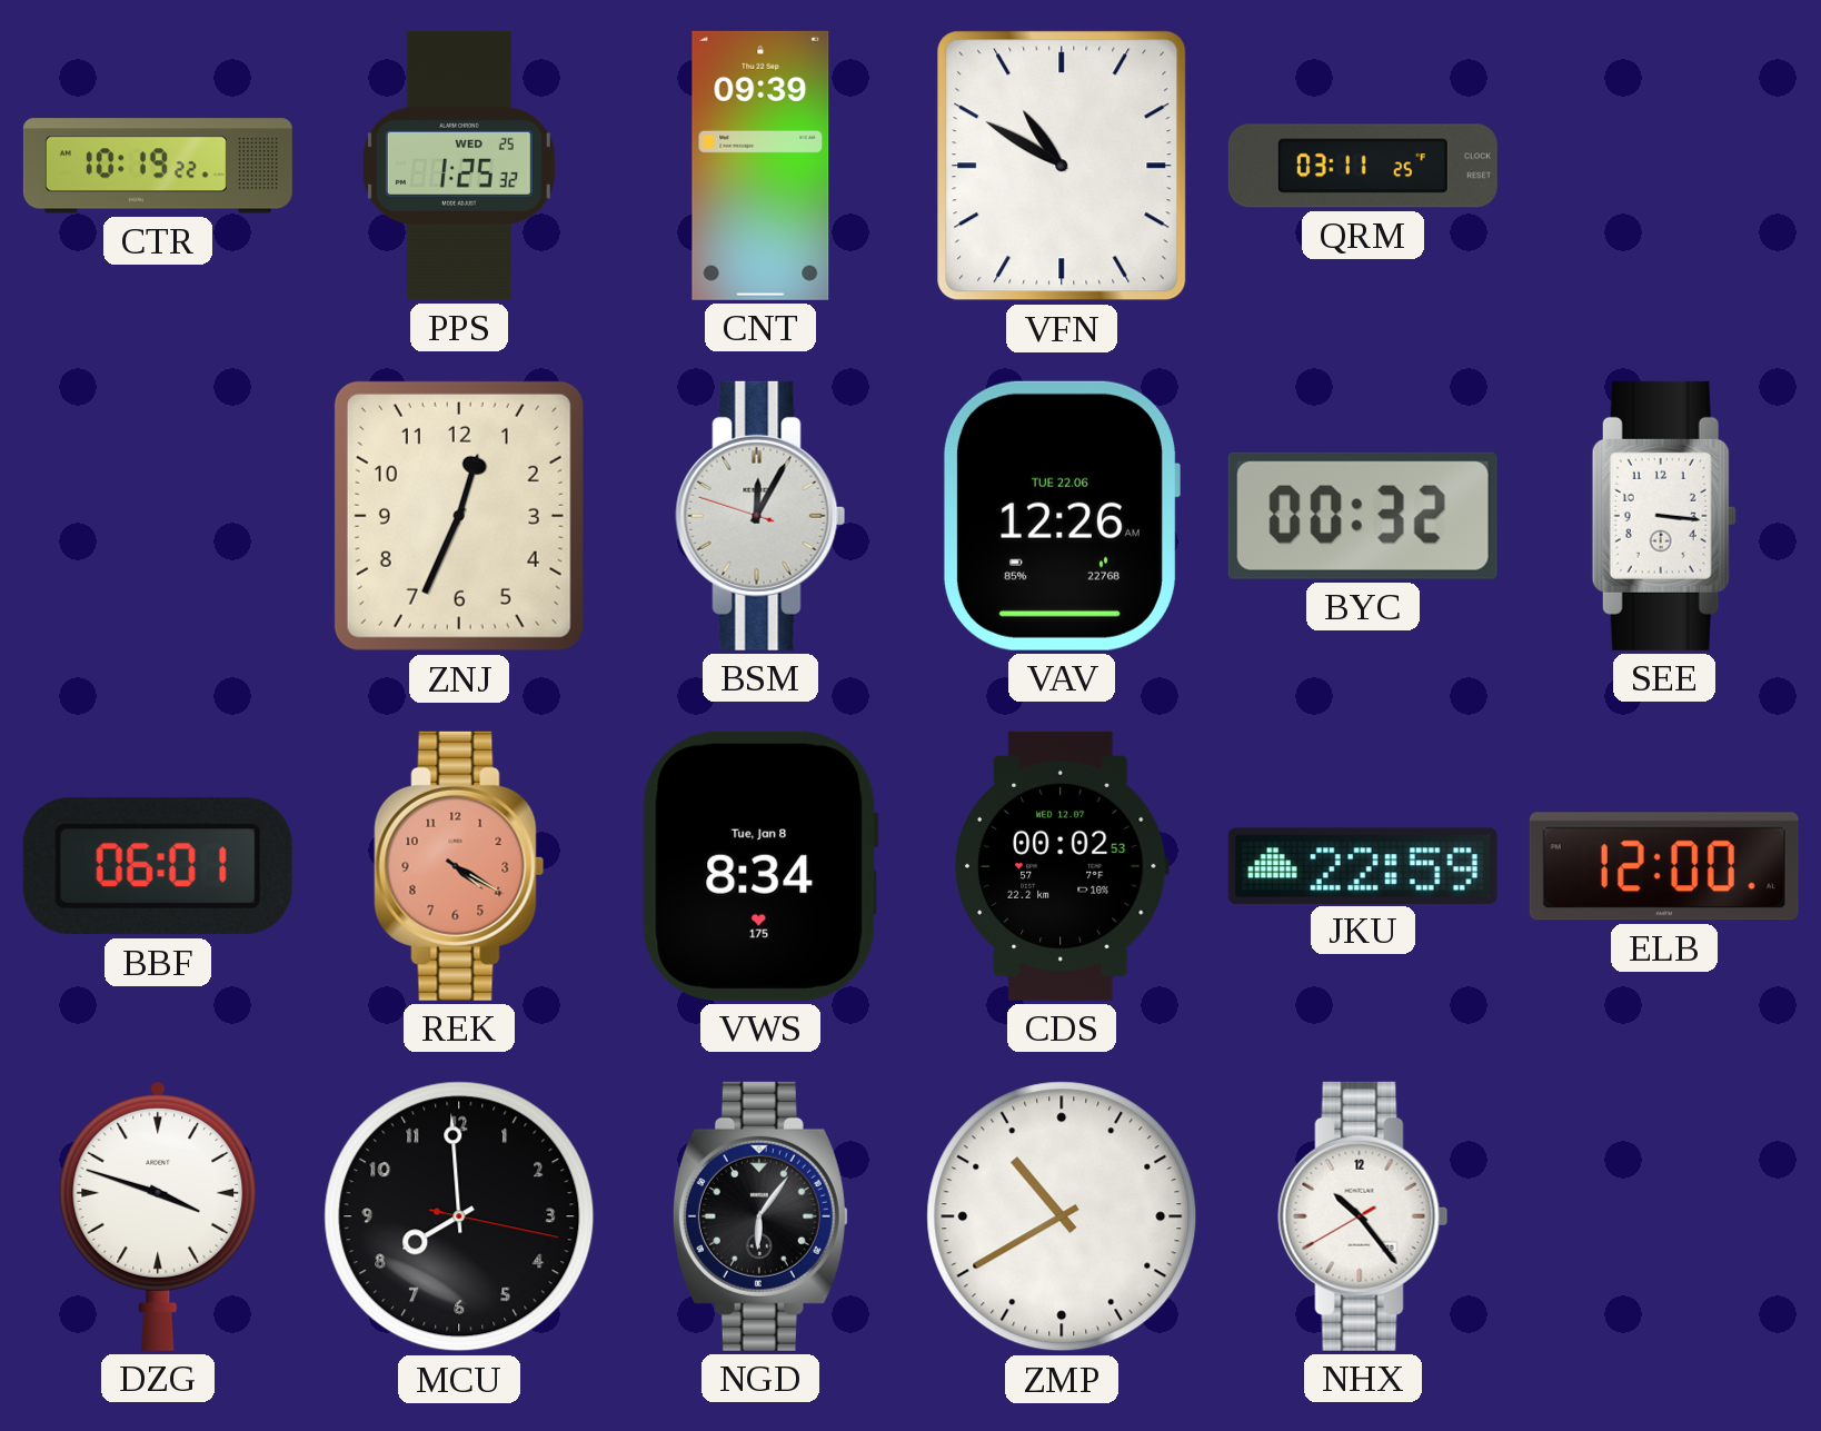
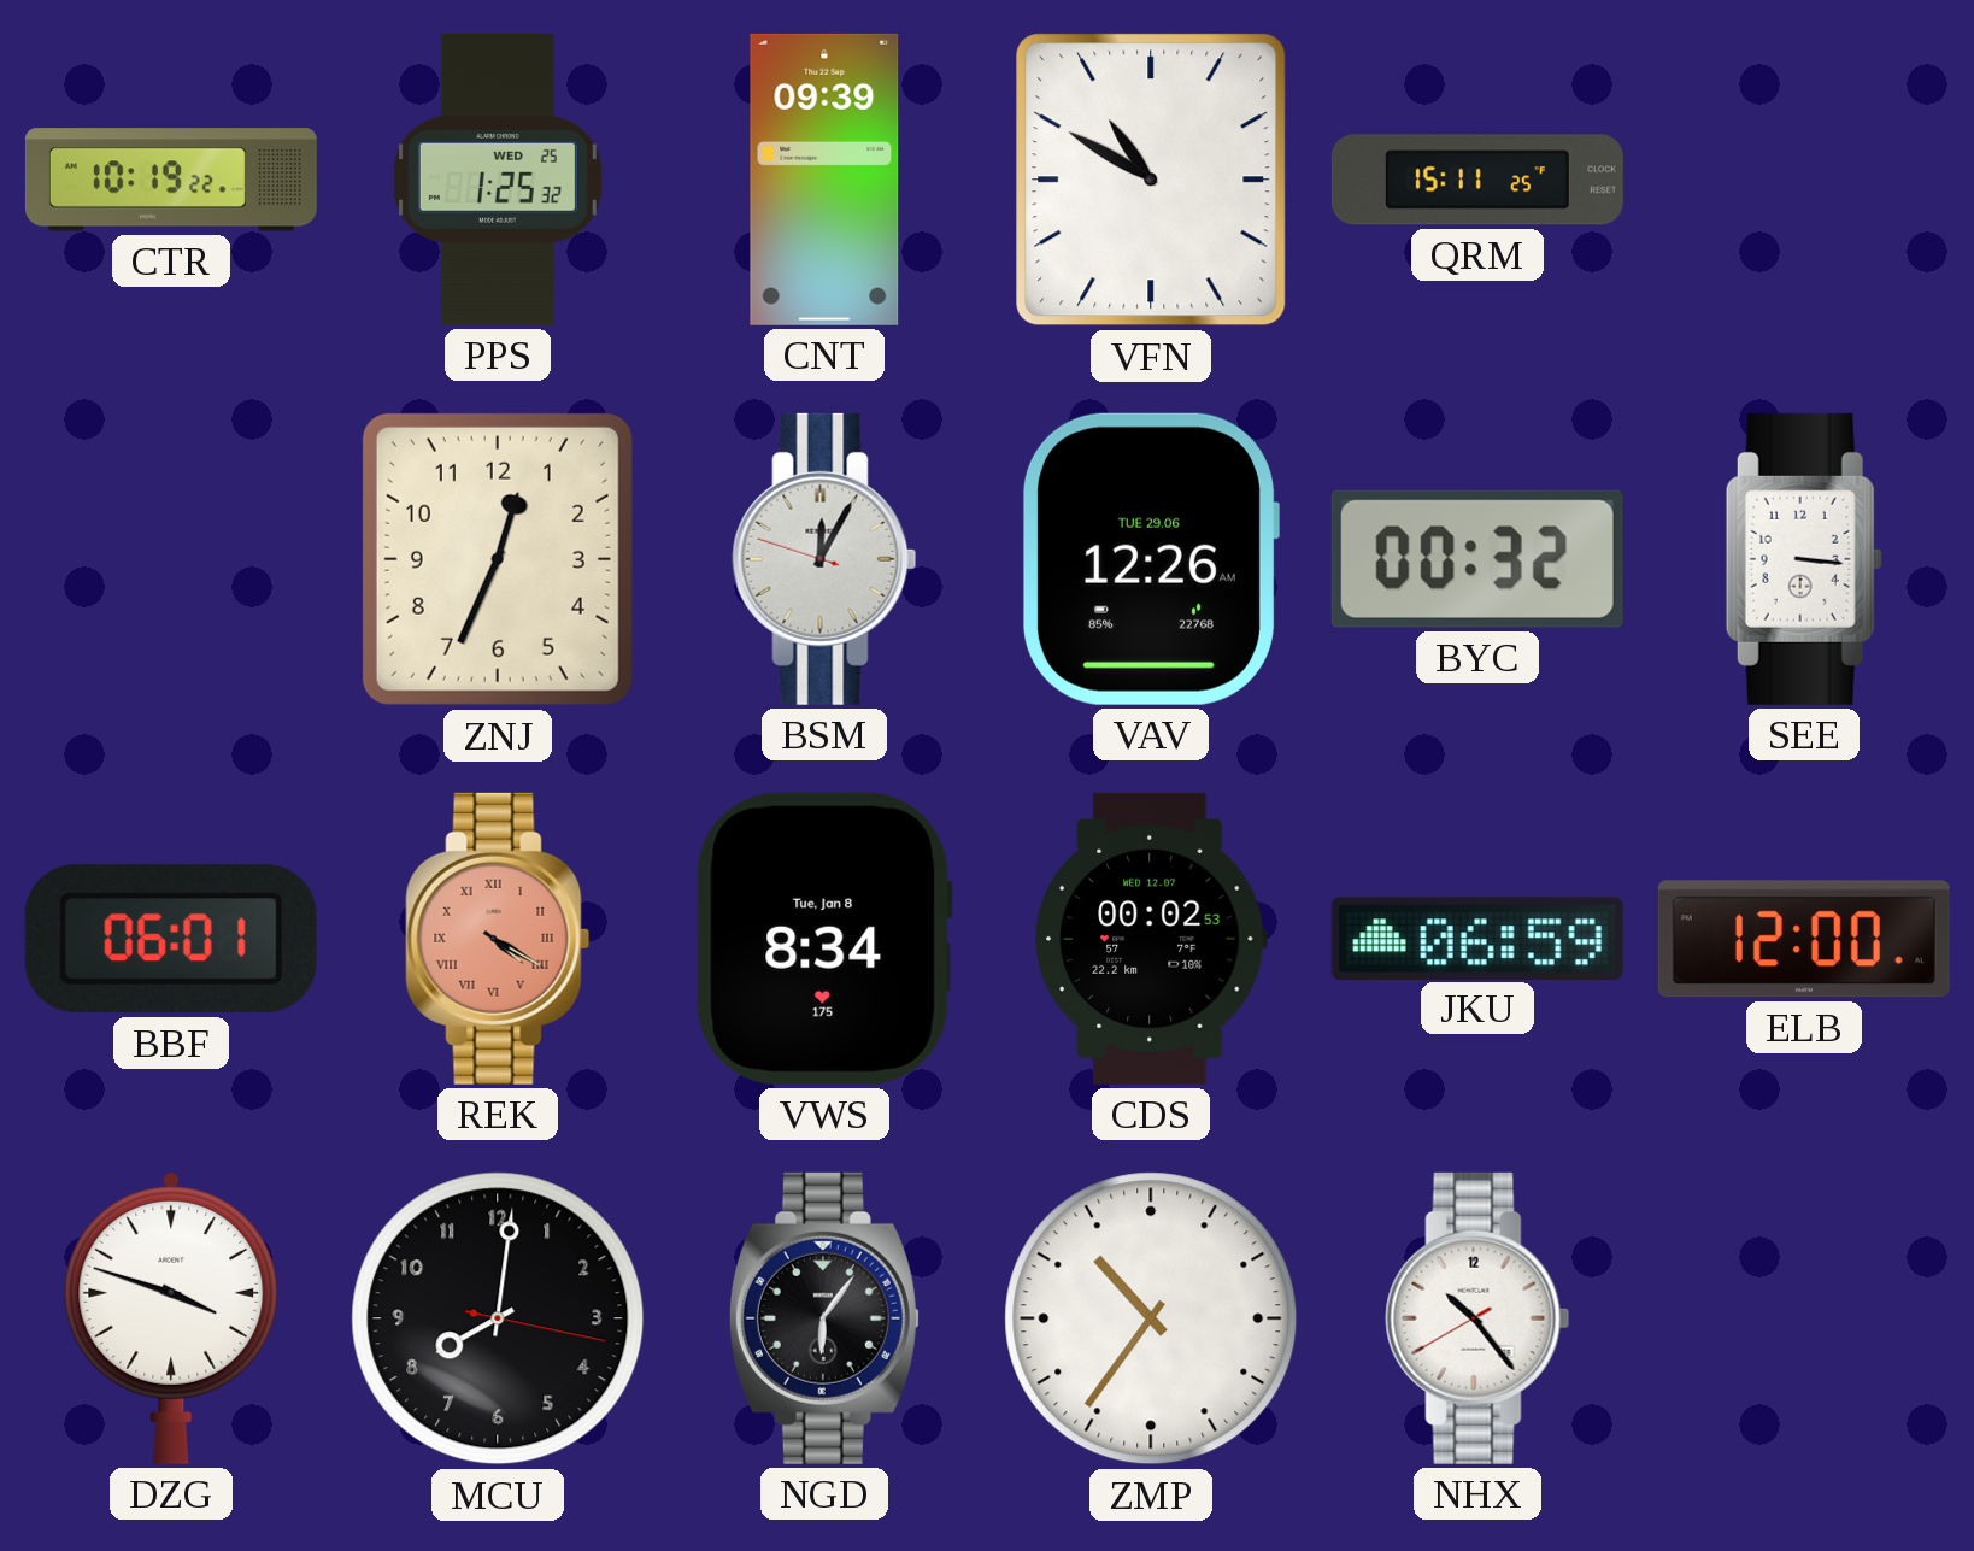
QRM: 03:11 -> 15:11 (1477, 180)
VAV date: TUE 22.06 -> TUE 29.06 (1150, 559)
REK numerals: Arabic -> Roman (498, 939)
JKU: 22:59 -> 06:59 (1477, 938)
MCU: 7:59 -> 8:01 (498, 1318)
ZMP: 10:40 -> 10:36 (1151, 1318)
